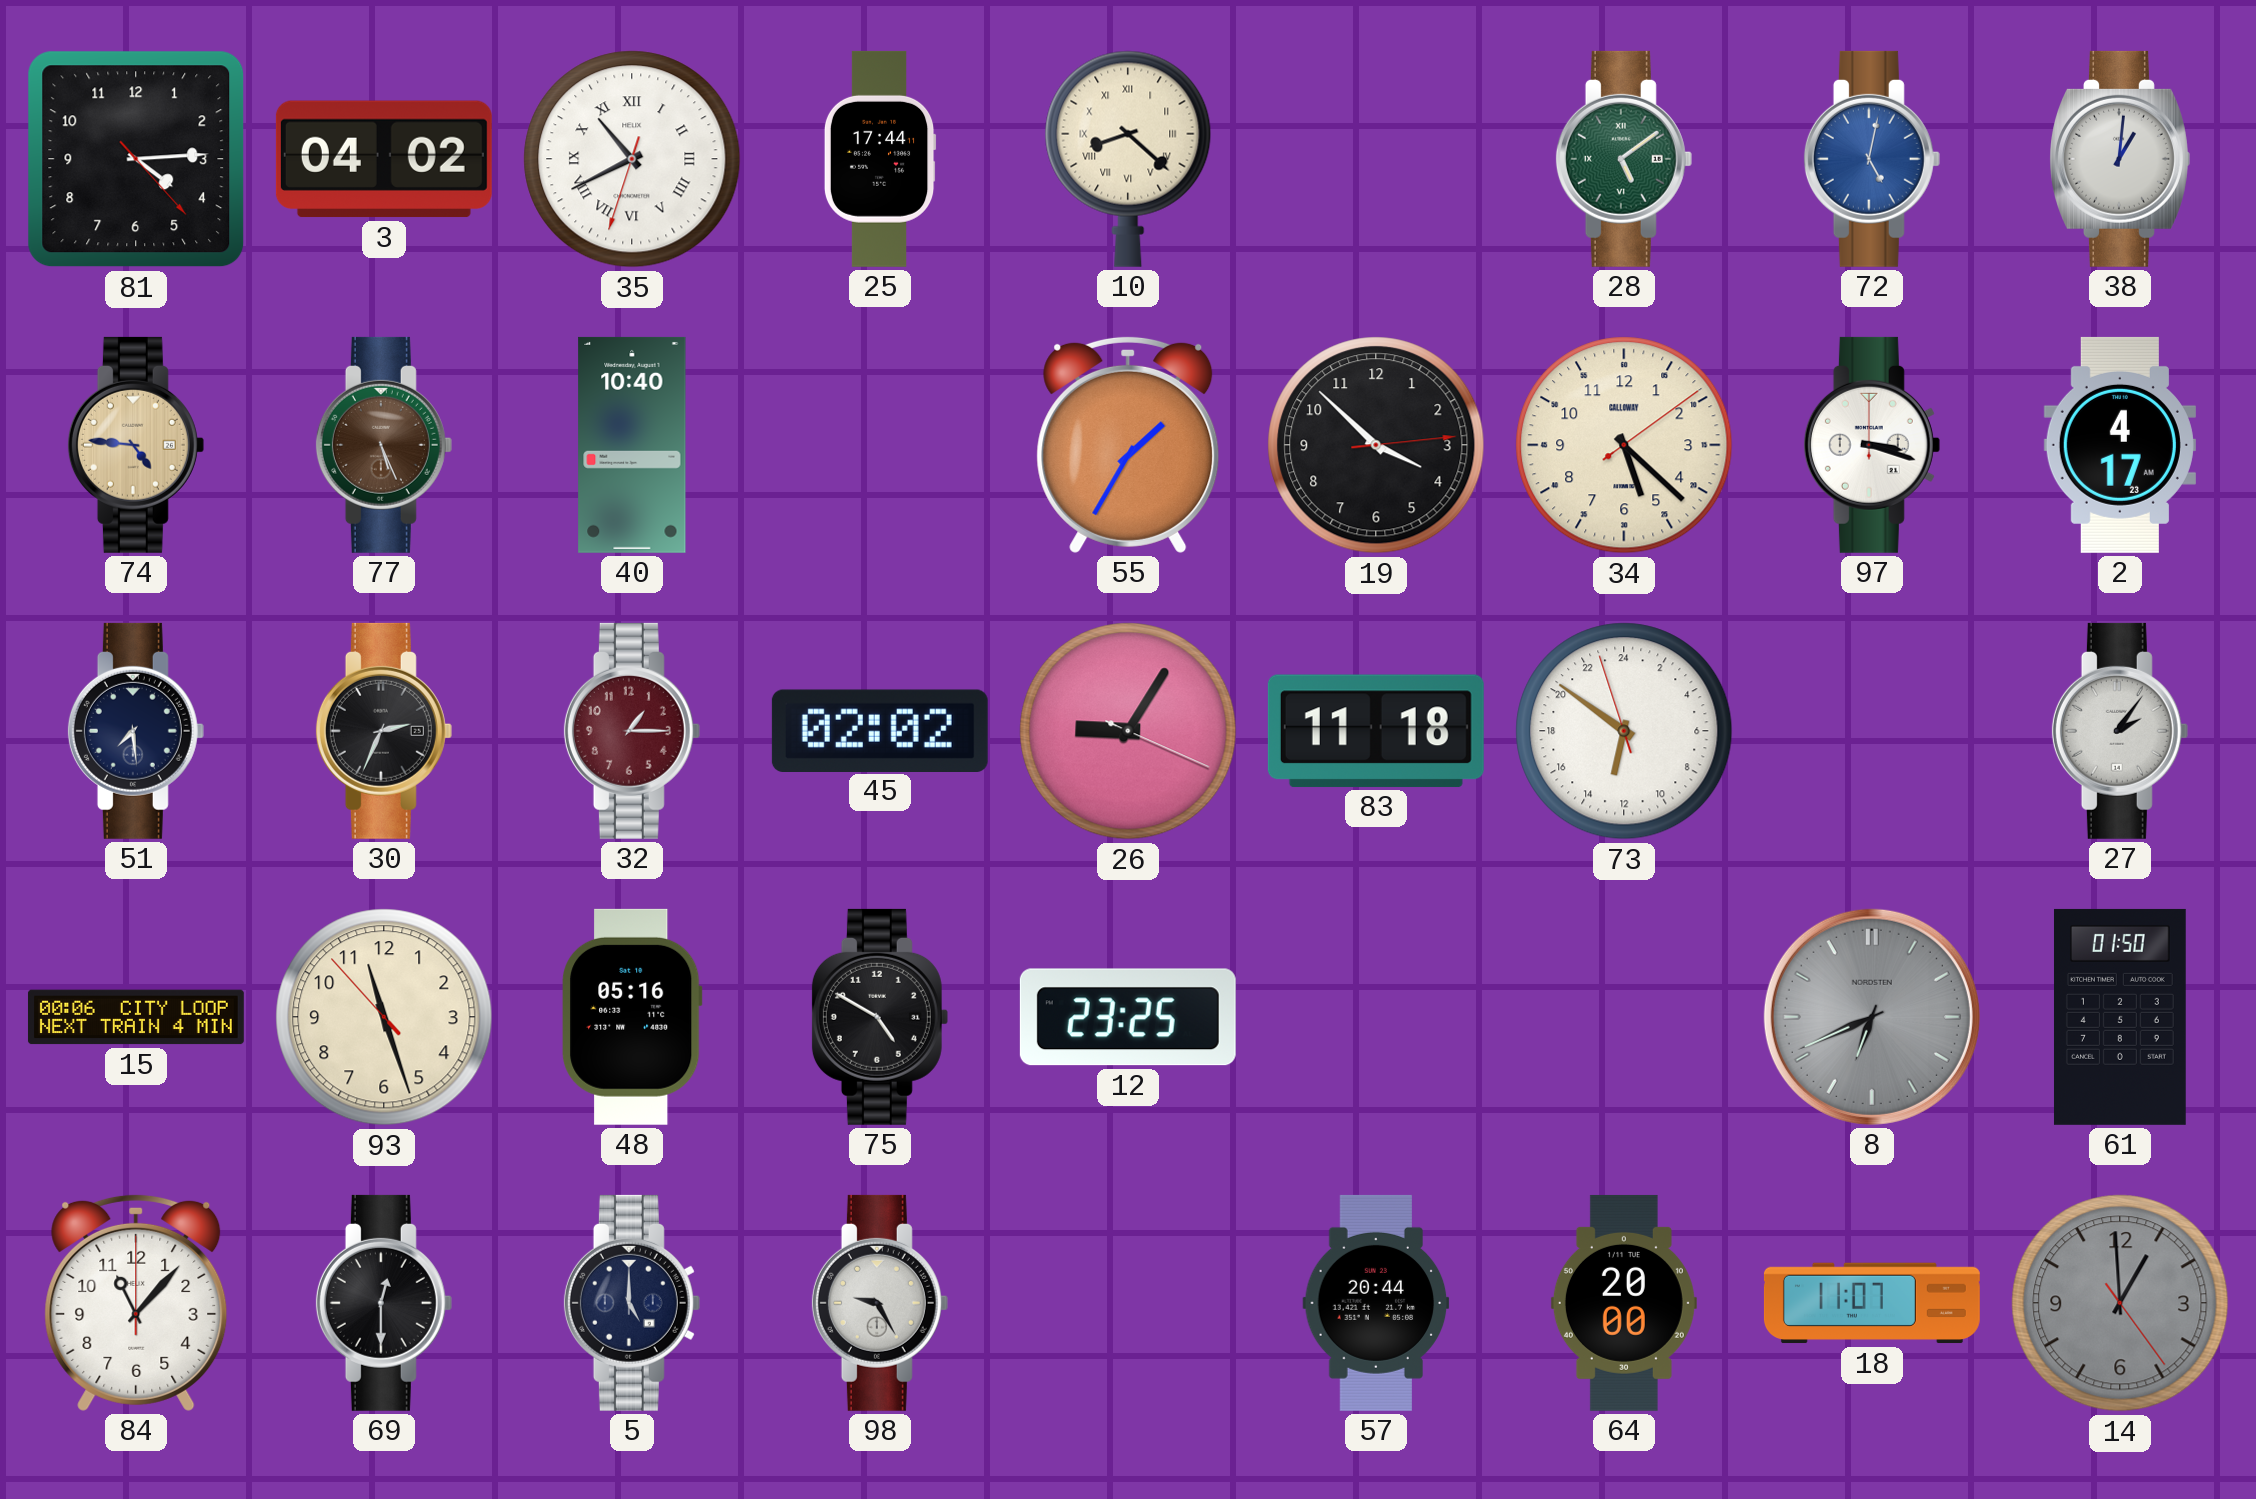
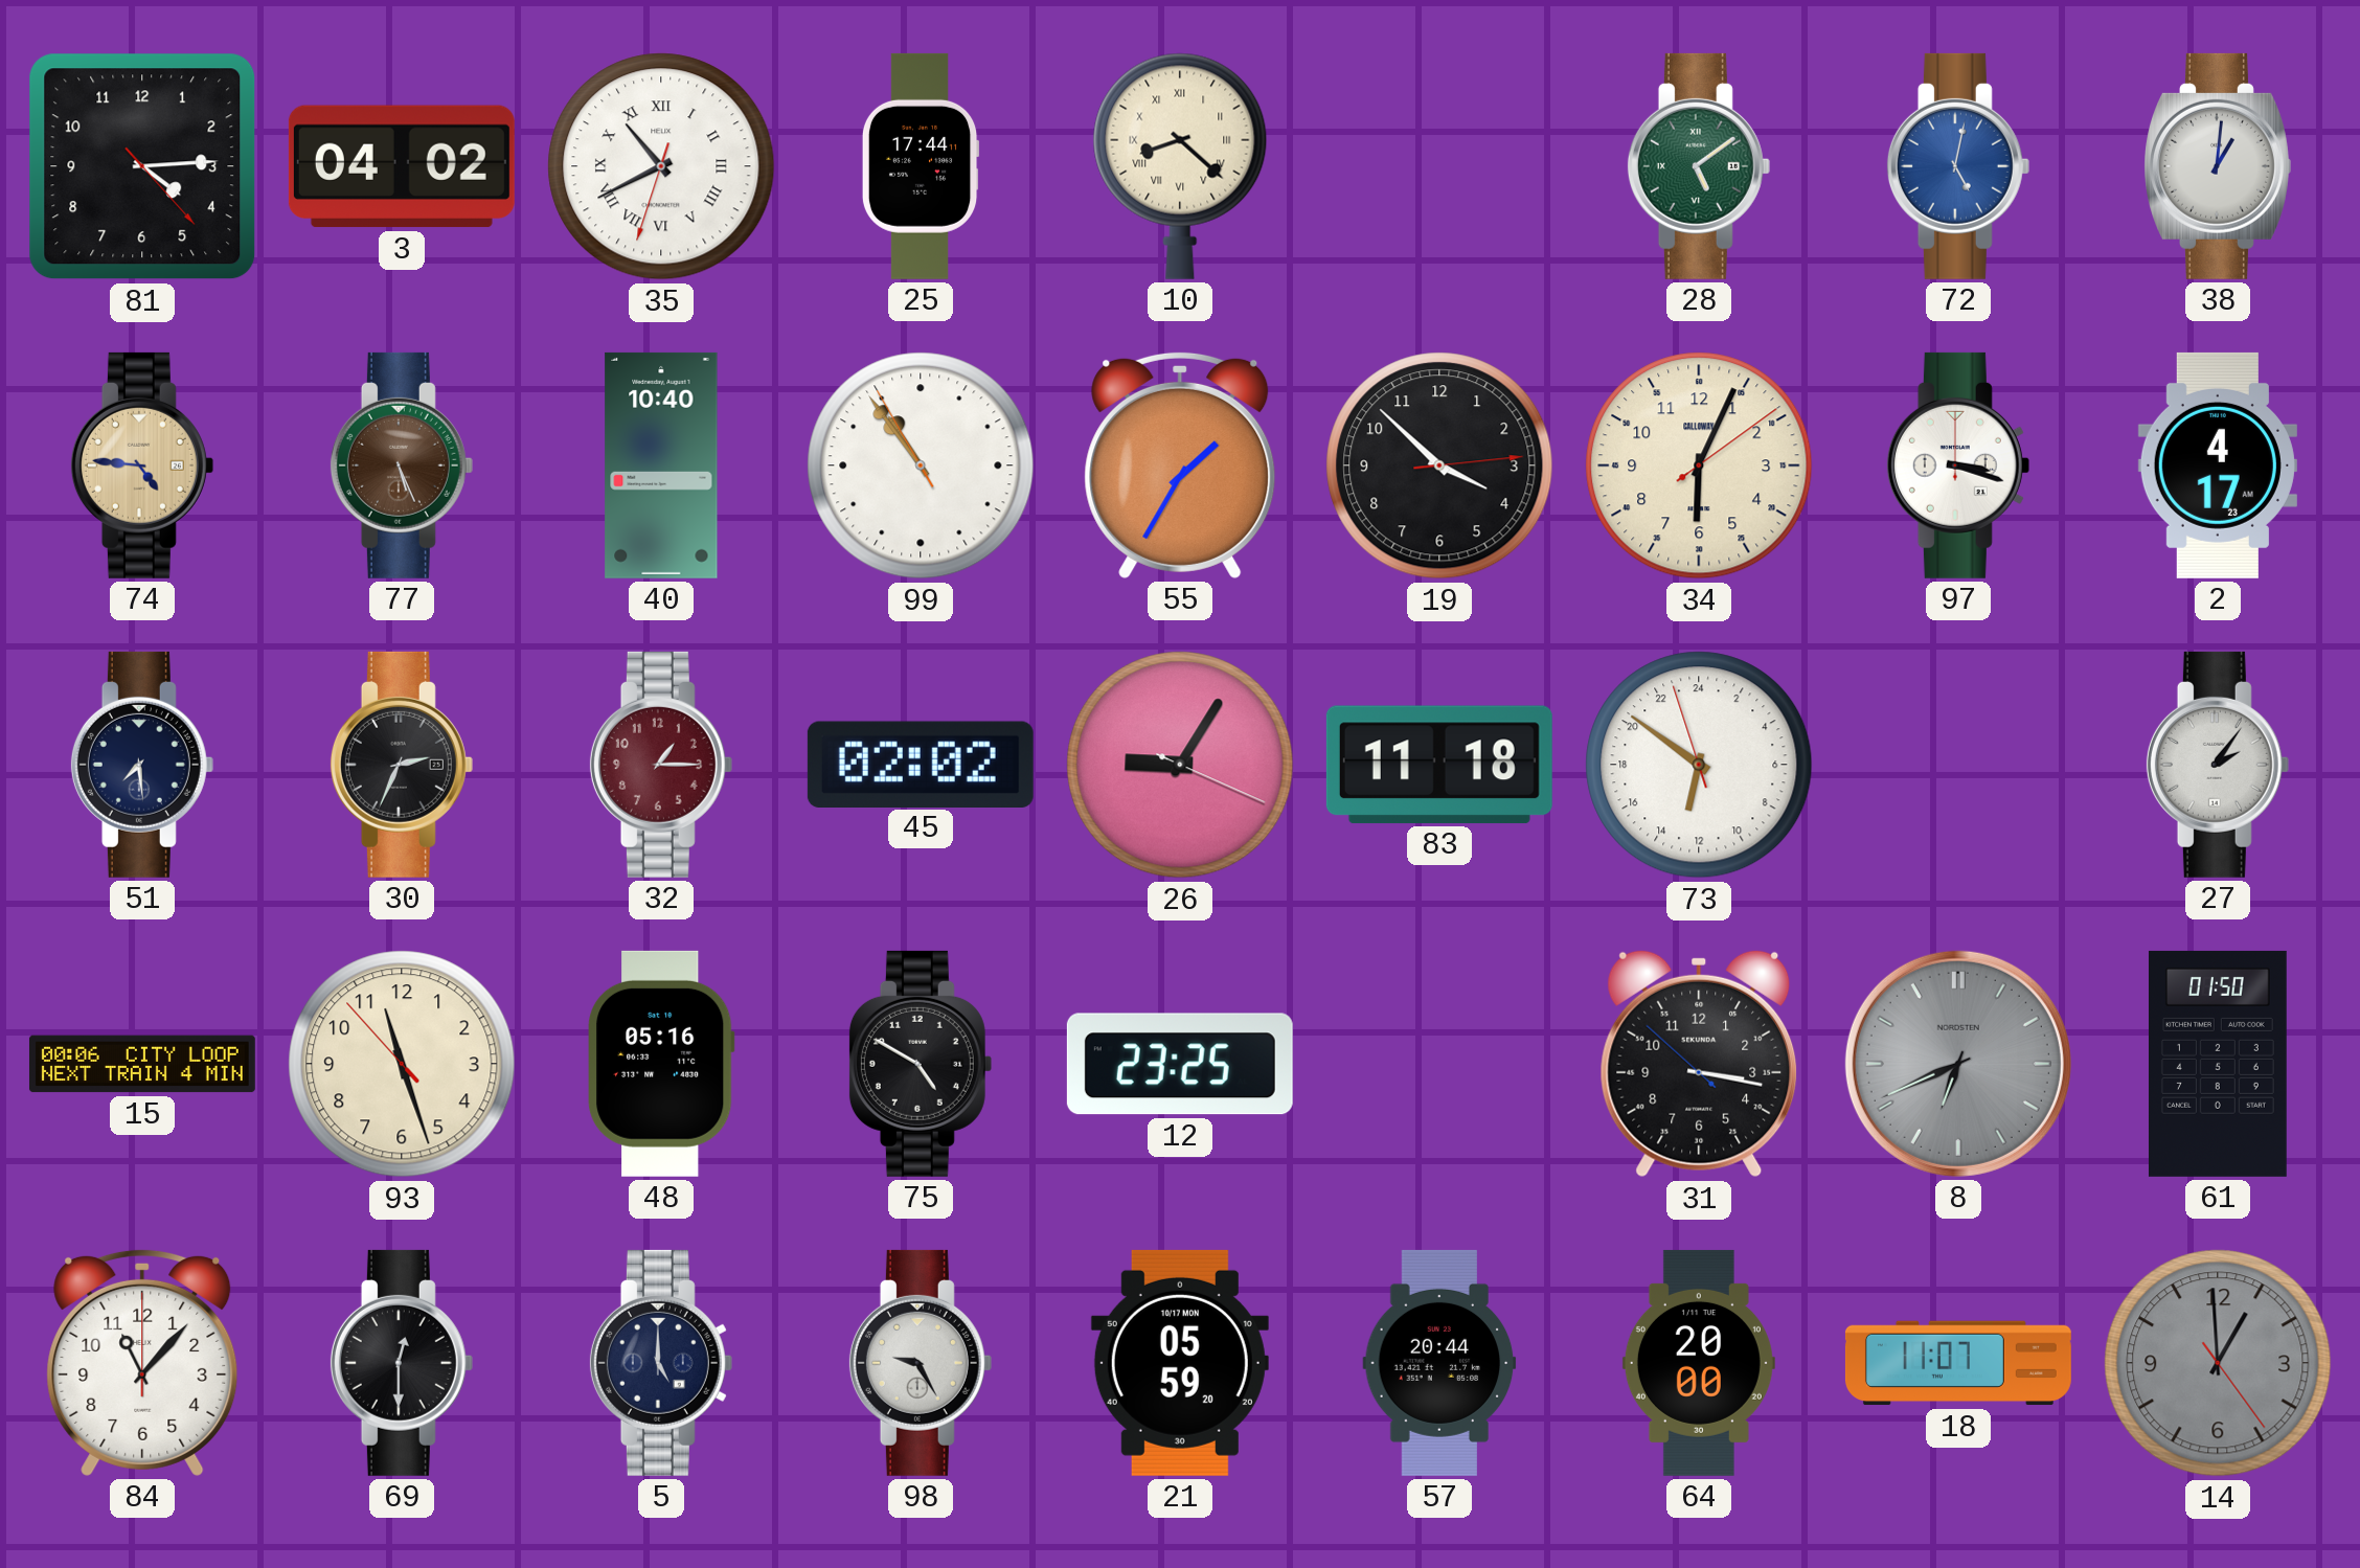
99: none -> 10:53 (921, 465)
34: 5:22 -> 6:04 (1699, 465)
31: none -> 3:16 (1699, 1064)
21: none -> 05:59 (1180, 1363)
